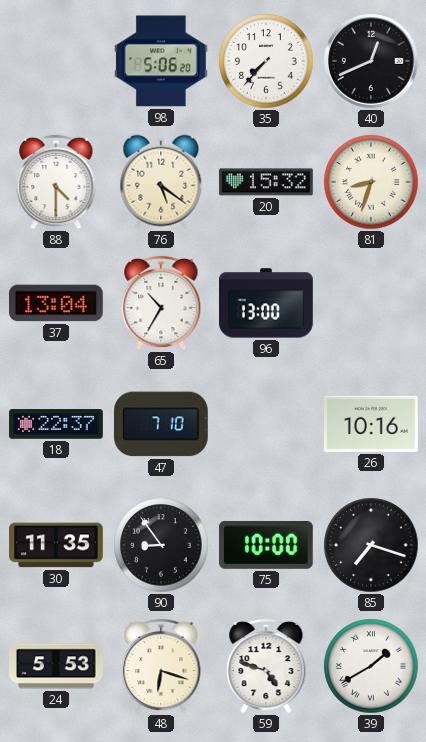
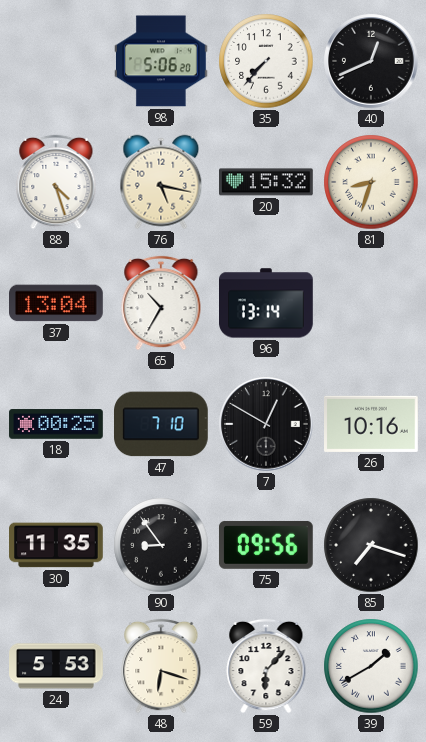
88: 4:30 -> 4:27 (56, 182)
76: 5:21 -> 5:17 (161, 182)
96: 13:00 -> 13:14 (267, 303)
18: 22:37 -> 00:25 (56, 424)
7: none -> 12:50 (266, 424)
75: 10:00 -> 09:56 (266, 545)
59: 4:48 -> 6:07 (266, 666)
